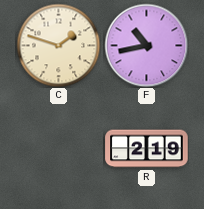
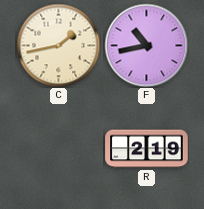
C: 1:48 -> 1:43 (58, 45)
